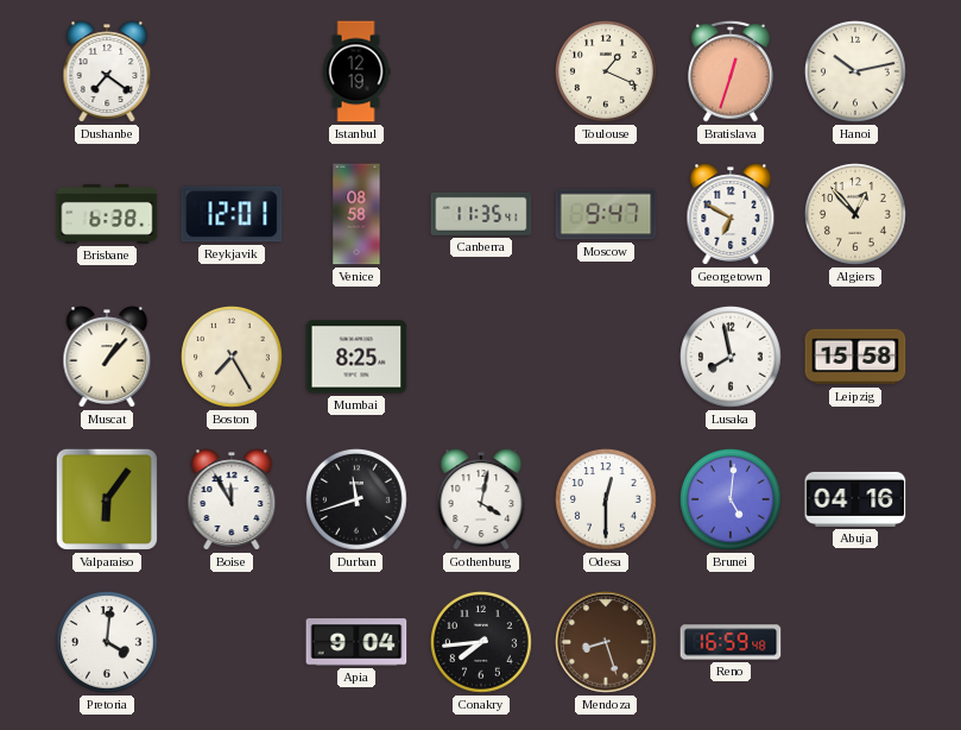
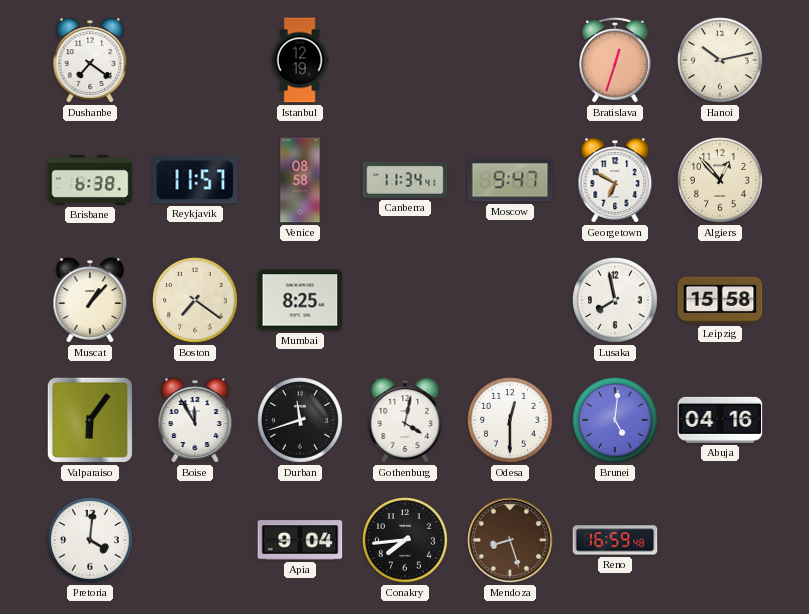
Toulouse: 1:19 -> none (607, 73)
Reykjavik: 12:01 -> 11:57 (195, 180)
Canberra: 11:35 -> 11:34 (405, 180)
Boston: 7:25 -> 7:21 (196, 301)
